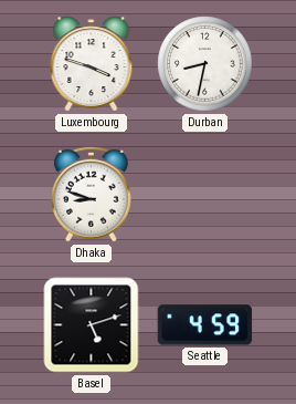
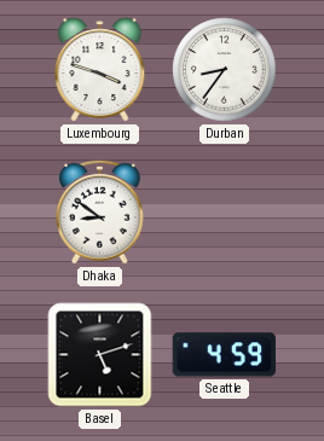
Durban: 8:32 -> 8:36 (225, 70)
Dhaka: 8:48 -> 8:51 (100, 211)
